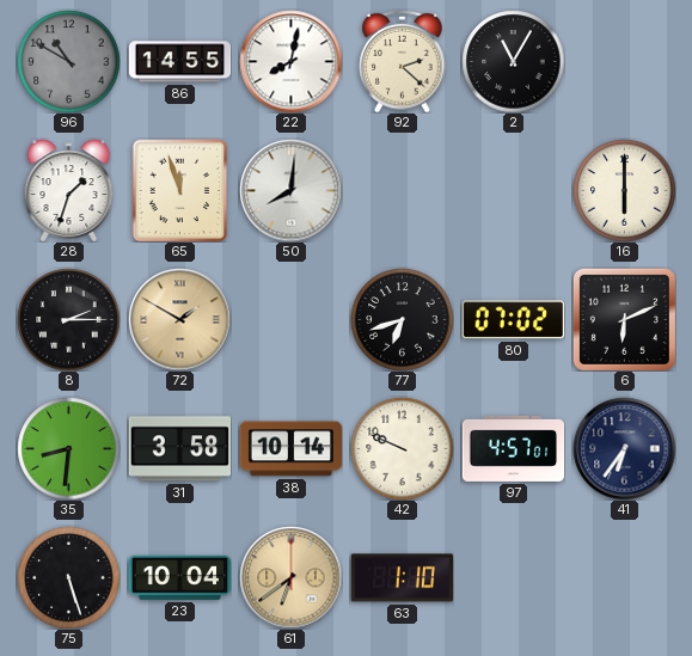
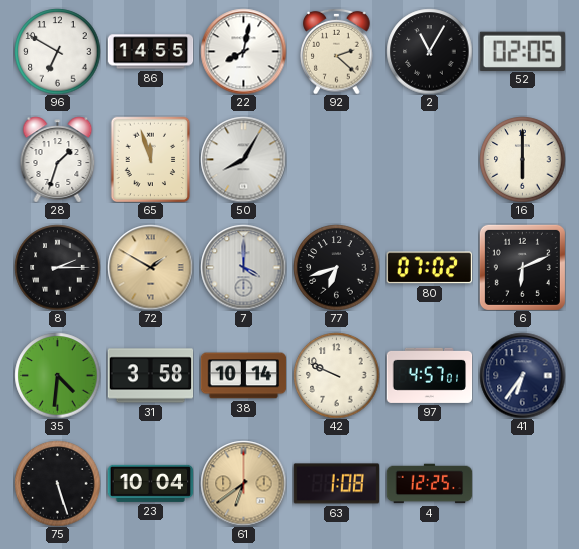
96: 10:50 -> 6:50 (57, 51)
96 dial: grey -> white (57, 51)
52: none -> 02:05 (522, 51)
50: 8:01 -> 8:05 (243, 159)
7: none -> 4:00 (243, 267)
35: 8:31 -> 4:31 (57, 375)
63: 1:10 -> 1:08 (336, 484)
4: none -> 12:25 (429, 484)
